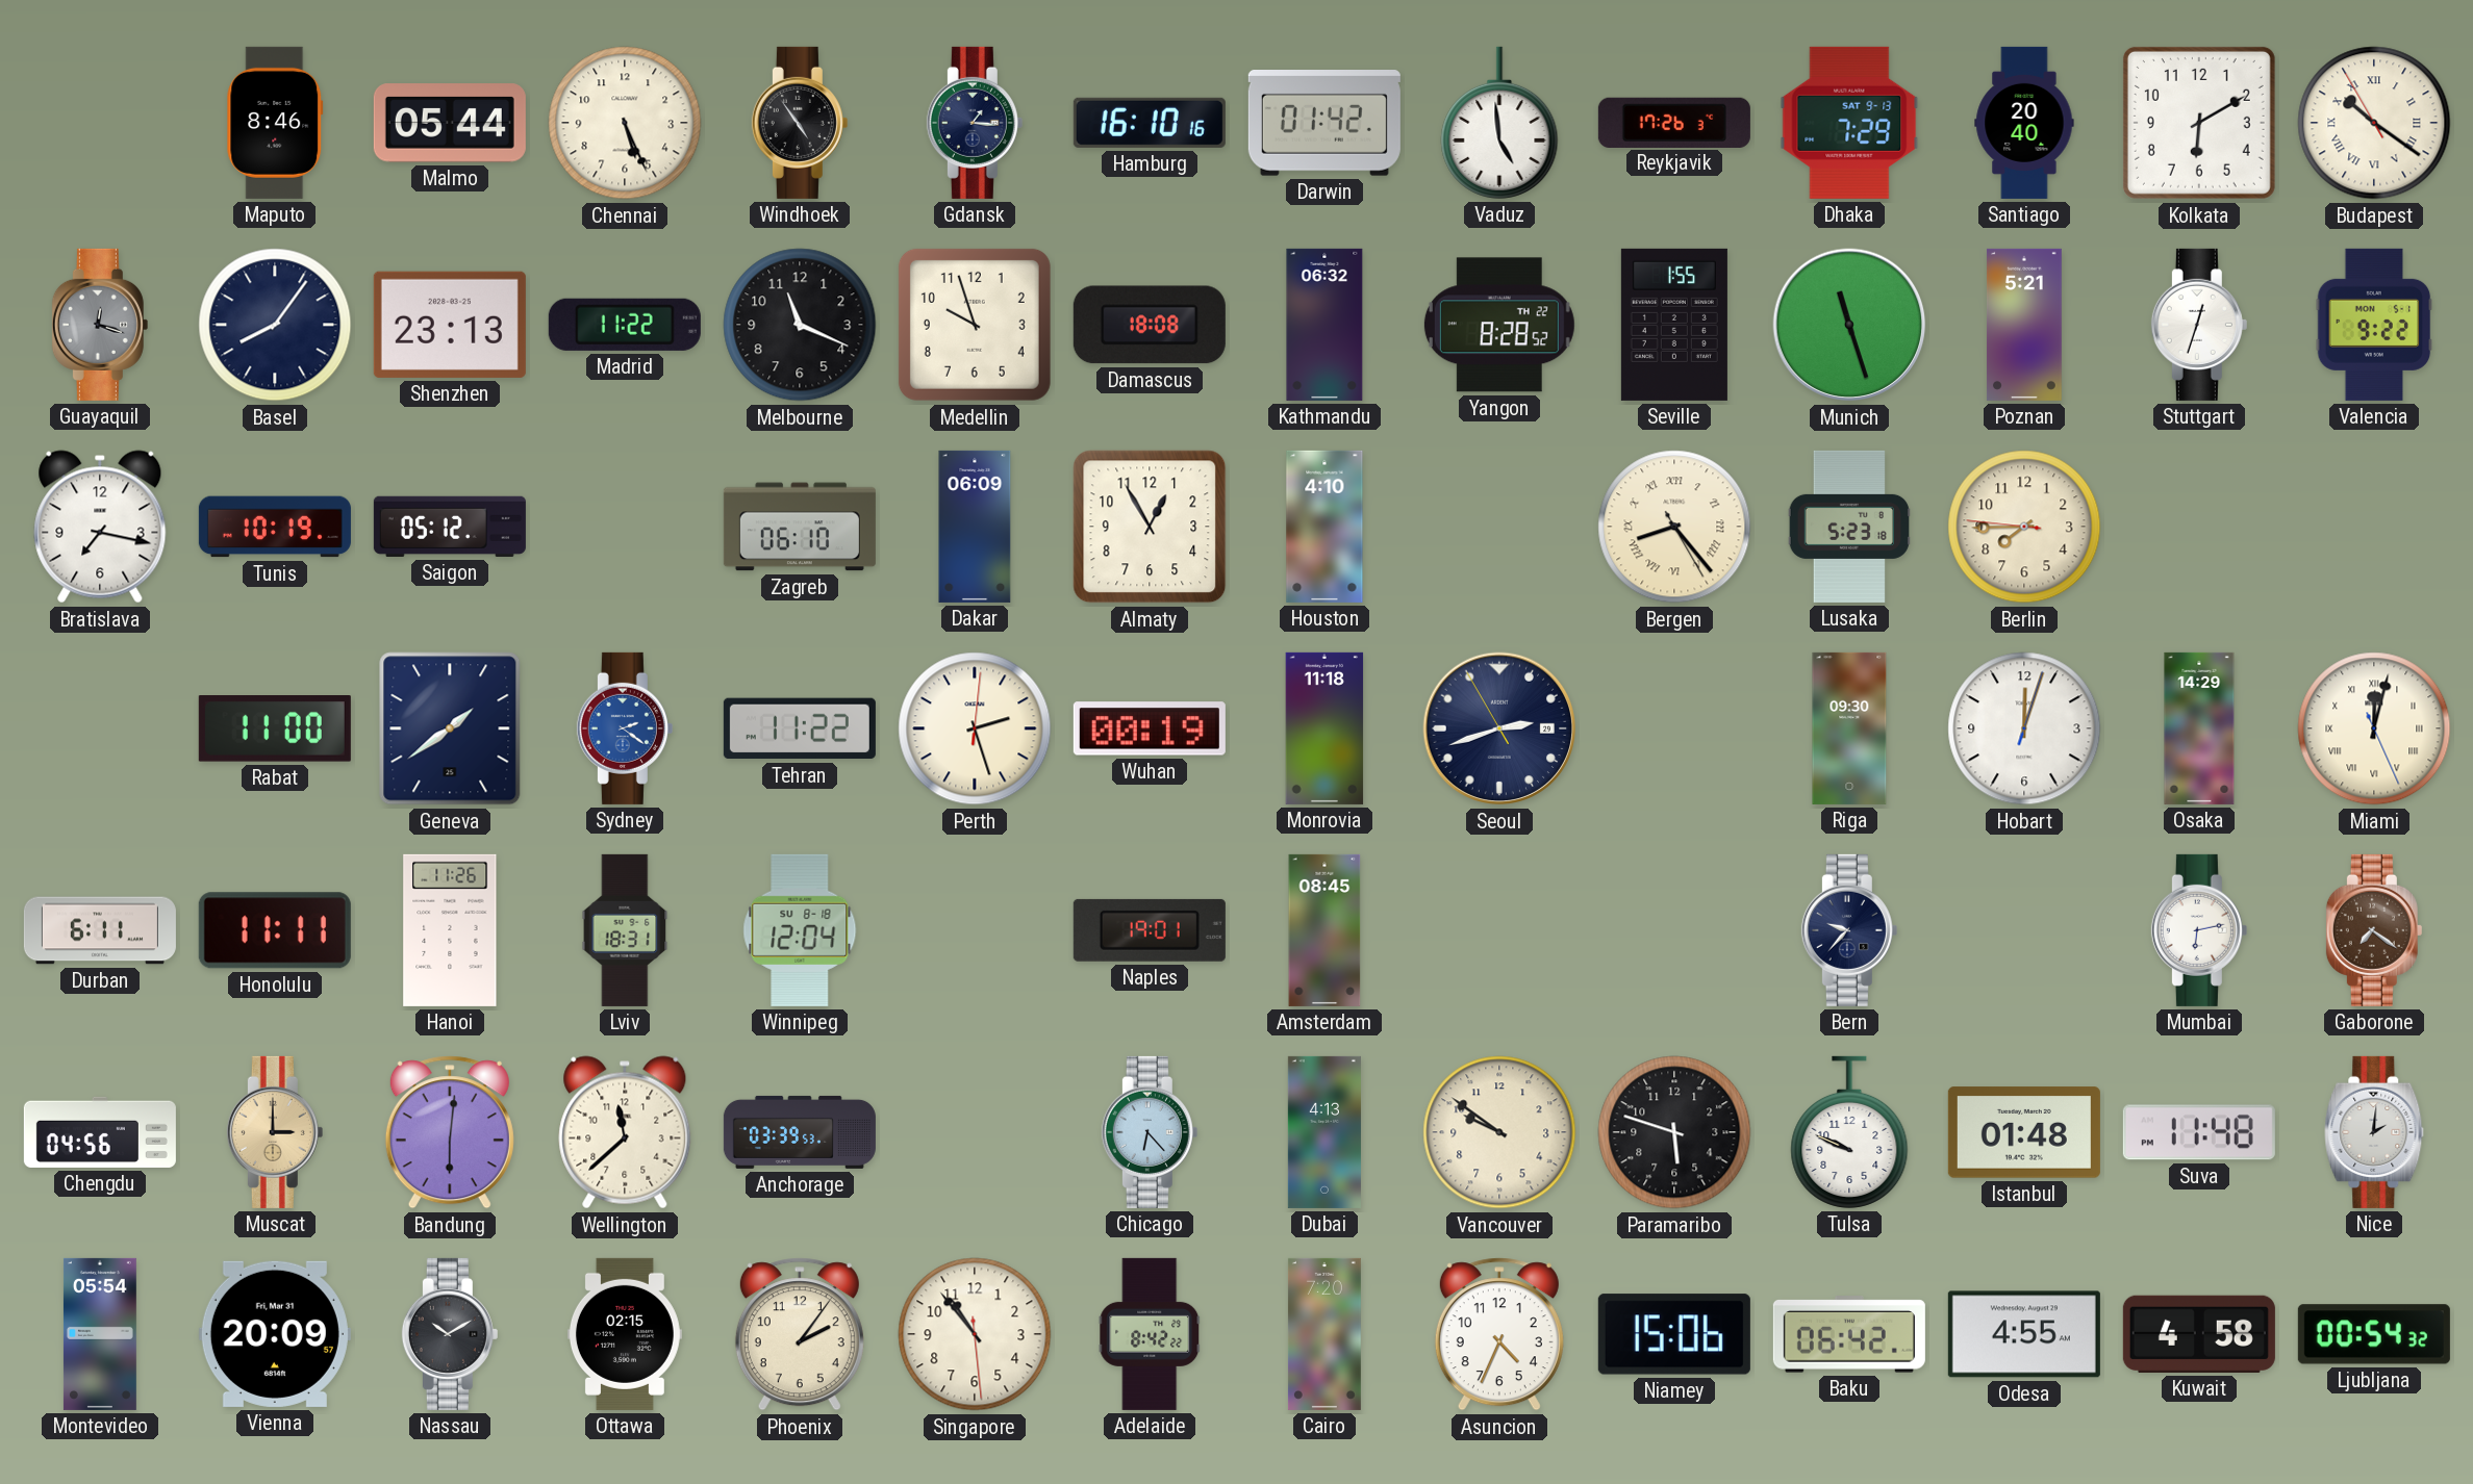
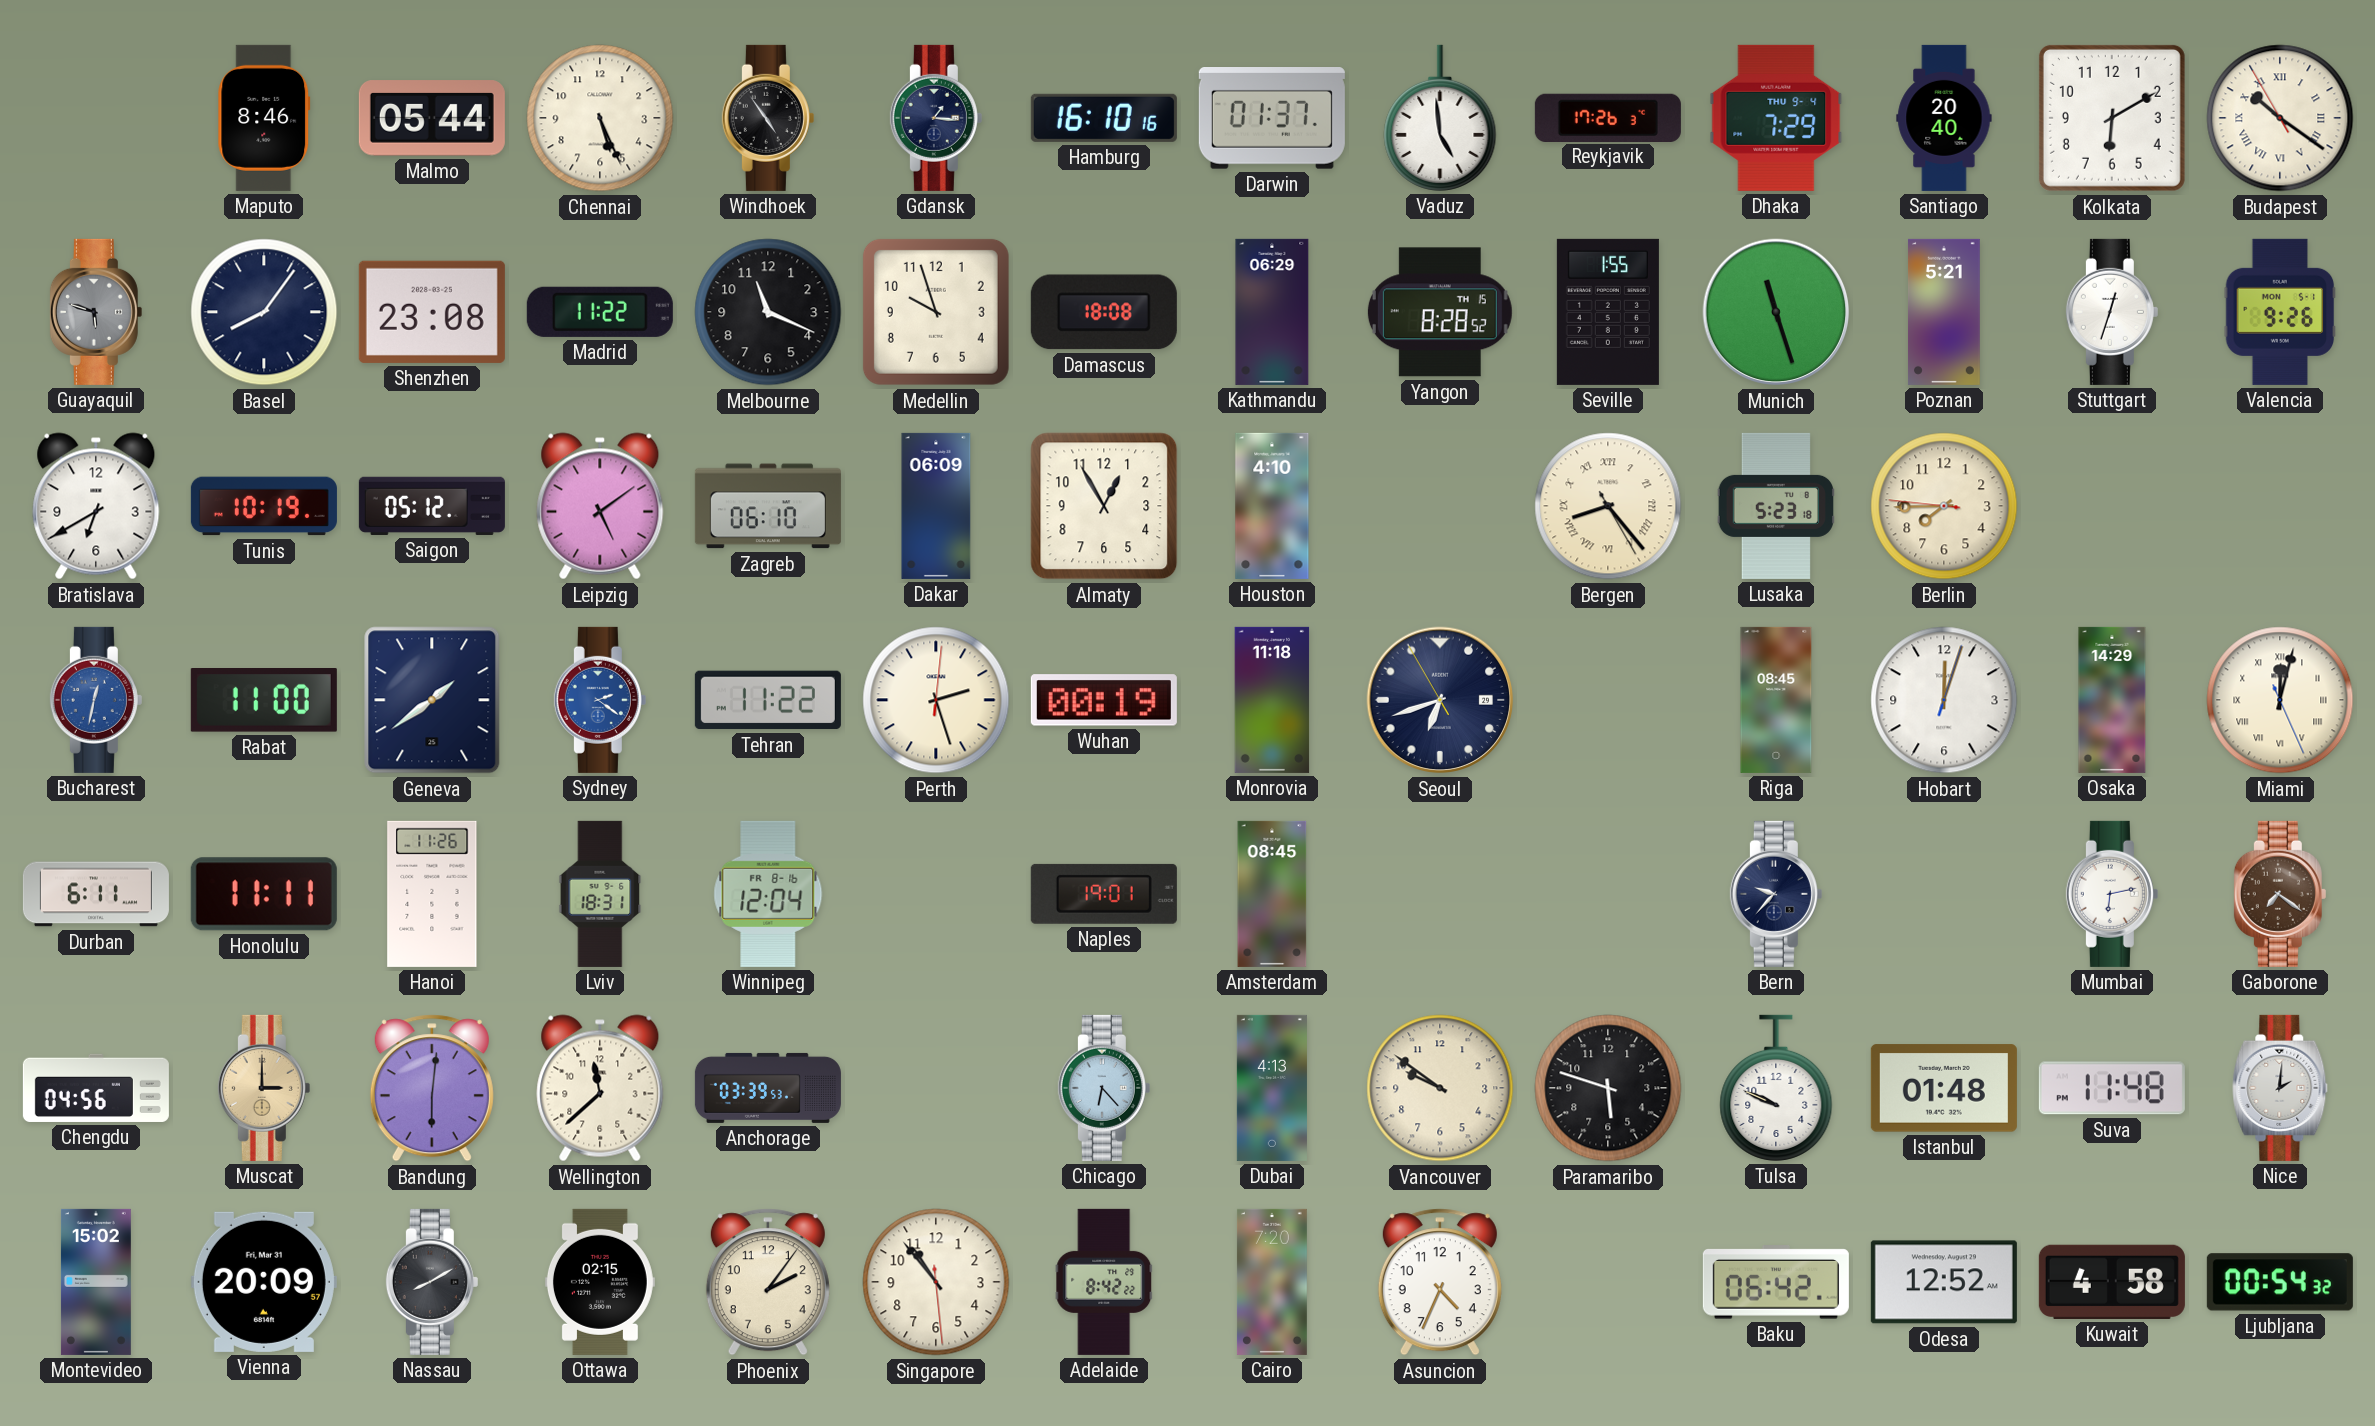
Darwin: 01:42 -> 01:37 (1272, 119)
Dhaka date: SAT 9-13 -> THU 9-4 (1776, 118)
Guayaquil: 12:18 -> 5:48 (96, 312)
Shenzhen: 23:13 -> 23:08 (432, 312)
Kathmandu: 06:32 -> 06:29 (1272, 312)
Yangon date: TH 22 -> TH 15 (1440, 312)
Valencia: 9:22 -> 9:26 (2280, 312)
Bratislava: 7:17 -> 6:40 (96, 506)
Leipzig: none -> 5:09 (600, 506)
Bucharest: none -> 12:32 (96, 700)
Seoul: 2:41 -> 6:41 (1440, 700)
Riga: 09:30 -> 08:45 (1776, 700)
Winnipeg date: SU 8-18 -> FR 8-16 (768, 894)
Montevideo: 05:54 -> 15:02 (96, 1282)
Nassau: 10:10 -> 8:10 (432, 1282)
Niamey: 15:06 -> none (1674, 1334)
Odesa: 4:55 -> 12:52 (1944, 1282)
